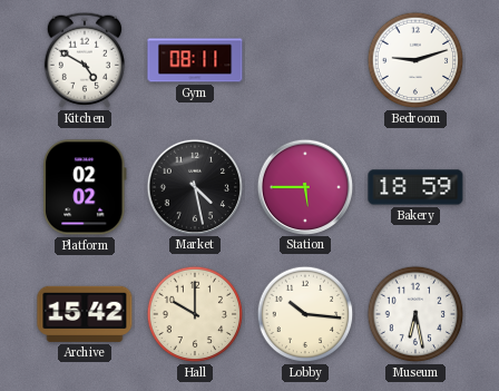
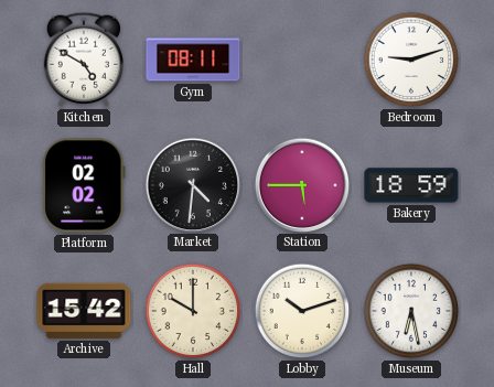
Market: 4:28 -> 4:31 (192, 184)
Lobby: 10:16 -> 10:12 (302, 311)
